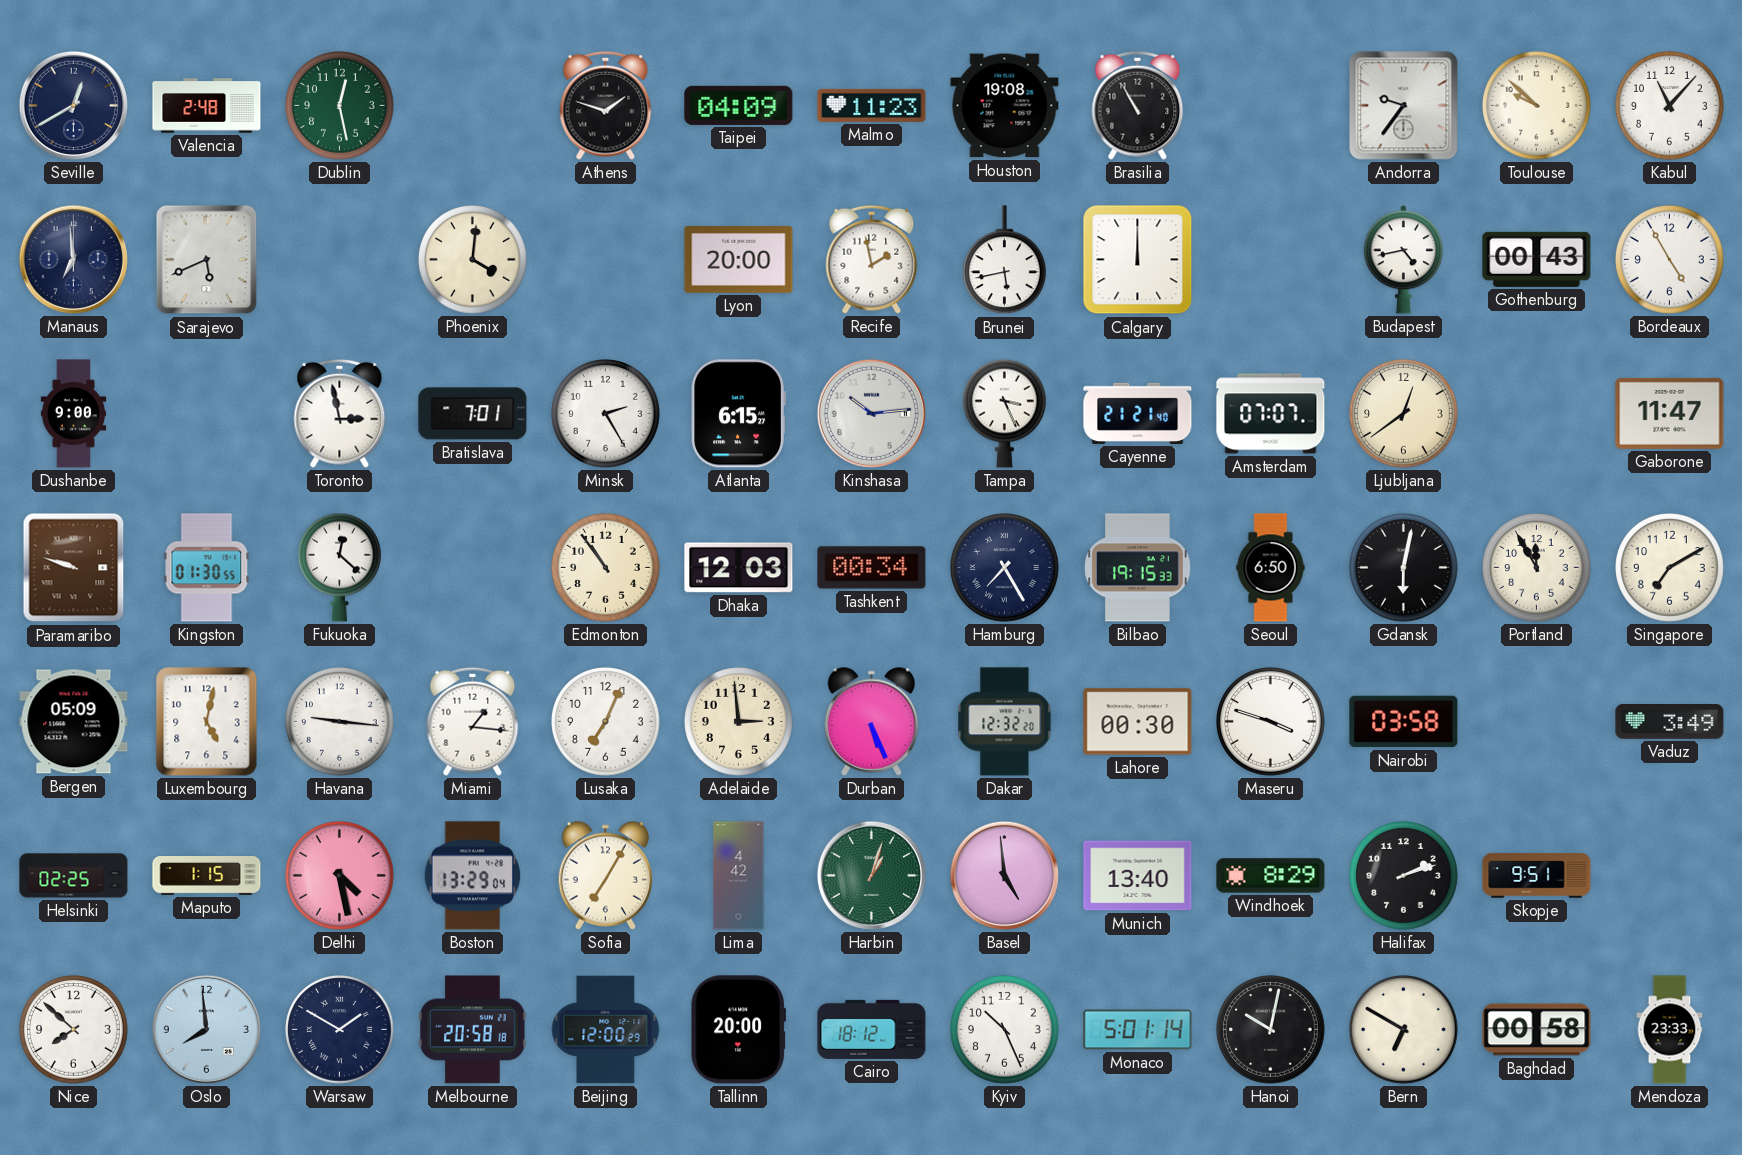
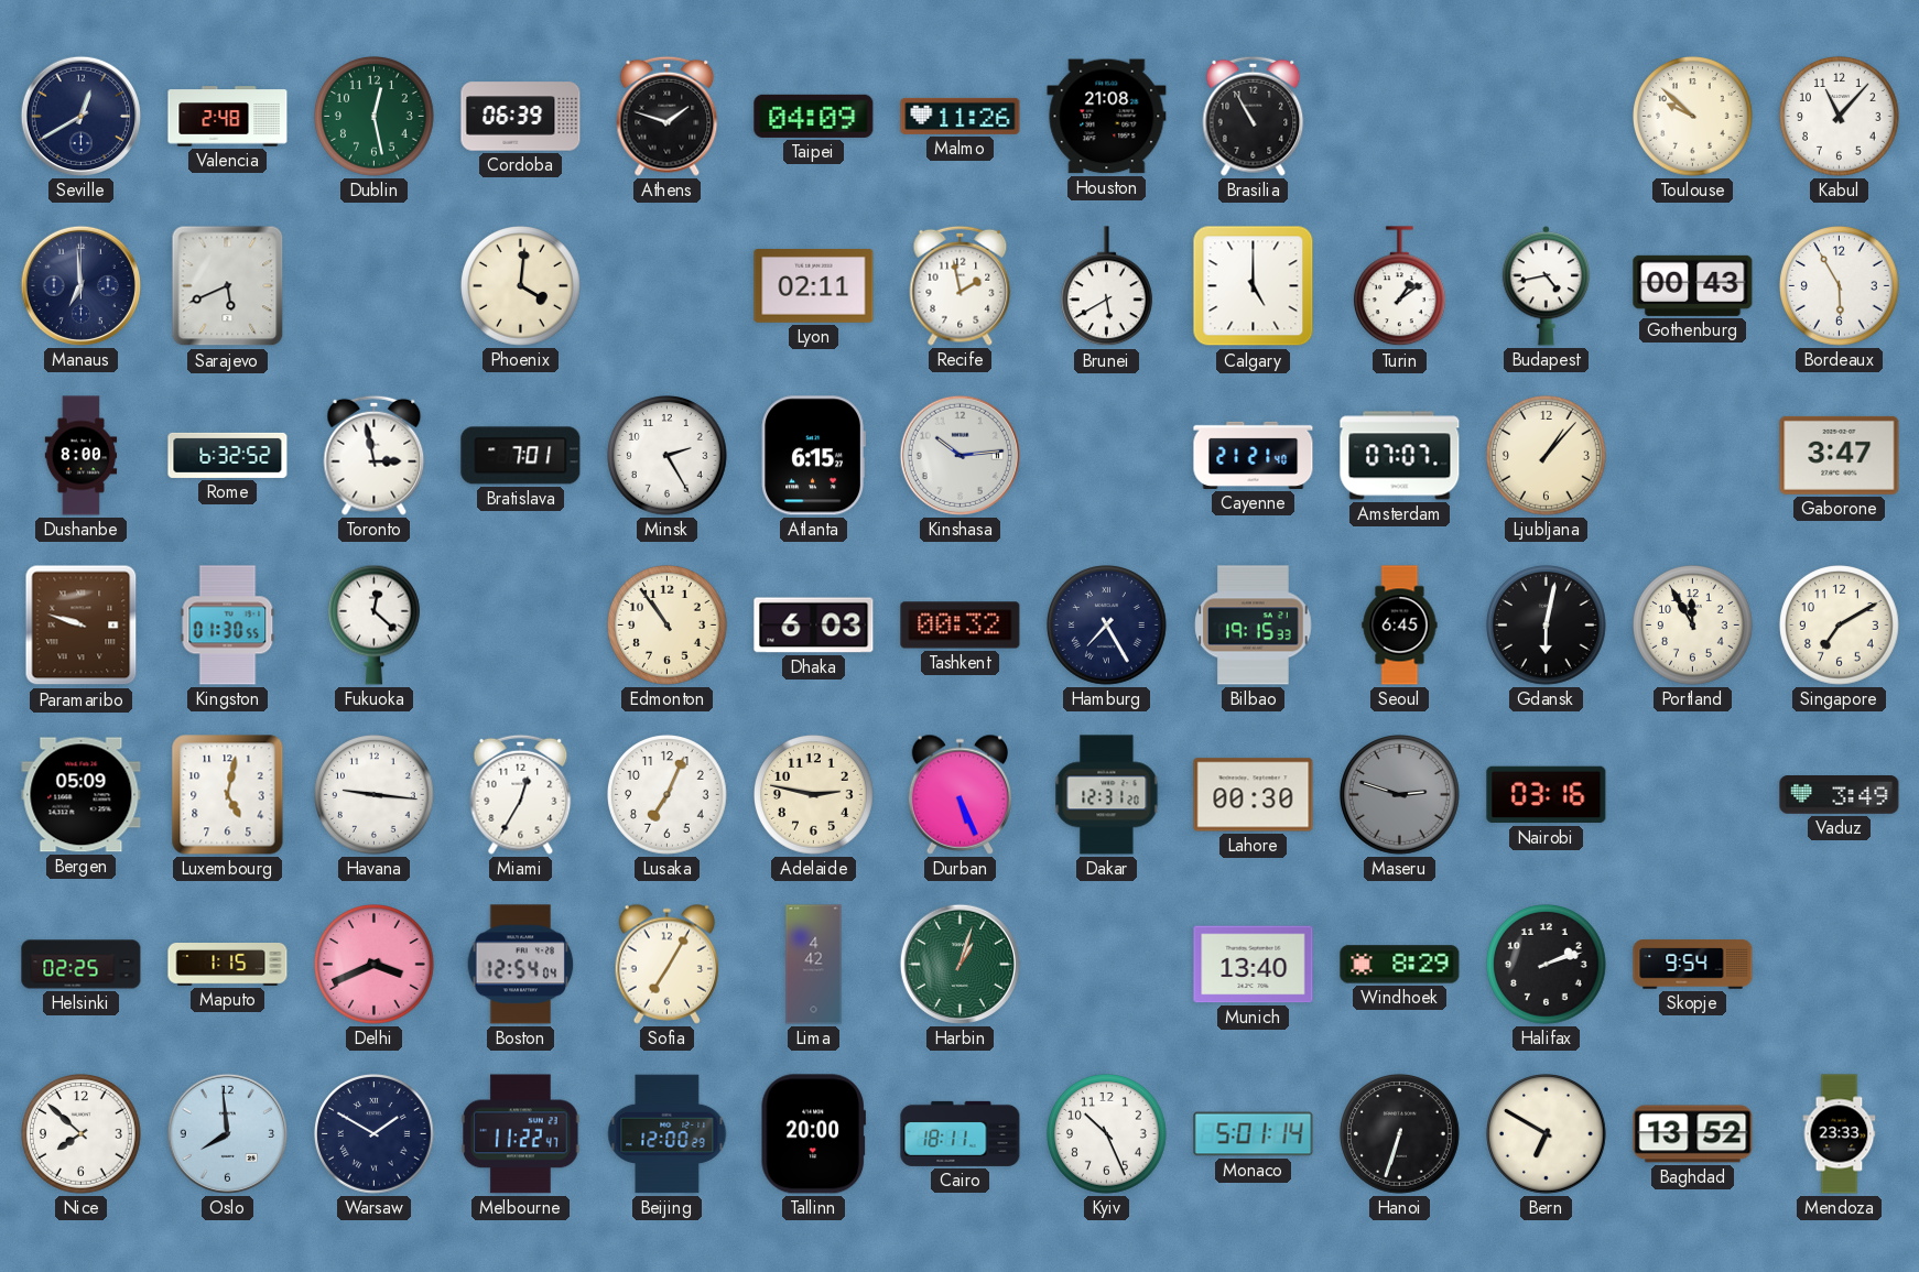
Cordoba: none -> 06:39 (521, 117)
Malmo: 11:23 -> 11:26 (961, 116)
Houston: 19:08 -> 21:08 (1107, 117)
Andorra: 9:36 -> none (1404, 106)
Lyon: 20:00 -> 02:11 (814, 286)
Brunei: 5:43 -> 5:40 (1106, 286)
Calgary: 12:00 -> 5:00 (1254, 286)
Turin: none -> 1:09 (1399, 286)
Bordeaux: 4:55 -> 5:55 (1840, 286)
Dushanbe: 9:00 -> 8:00 (82, 456)
Rome: none -> 6:32 (228, 455)
Tampa: 3:26 -> none (1004, 413)
Ljubljana: 12:39 -> 1:07 (1547, 456)
Gaborone: 11:47 -> 3:47 (1840, 455)
Dhaka: 12:03 -> 6:03 (814, 626)
Tashkent: 00:34 -> 00:32 (961, 626)
Seoul: 6:50 -> 6:45 (1400, 626)
Miami: 1:16 -> 12:35 (521, 794)
Adelaide: 2:59 -> 2:47 (814, 795)
Dakar: 12:32 -> 12:31 (1107, 795)
Maseru: 3:48 -> 2:48 (1400, 795)
Maseru dial: white -> grey (1400, 795)
Nairobi: 03:58 -> 03:16 (1547, 795)
Delhi: 4:28 -> 3:41 (375, 965)
Boston: 13:29 -> 12:54 (521, 965)
Basel: 4:59 -> none (1004, 875)
Skopje: 9:51 -> 9:54 (1693, 965)
Melbourne: 20:58 -> 11:22 (521, 1134)
Cairo: 18:12 -> 18:11 (961, 1133)
Hanoi: 10:02 -> 6:33 (1400, 1134)
Baghdad: 00:58 -> 13:52 (1693, 1134)
